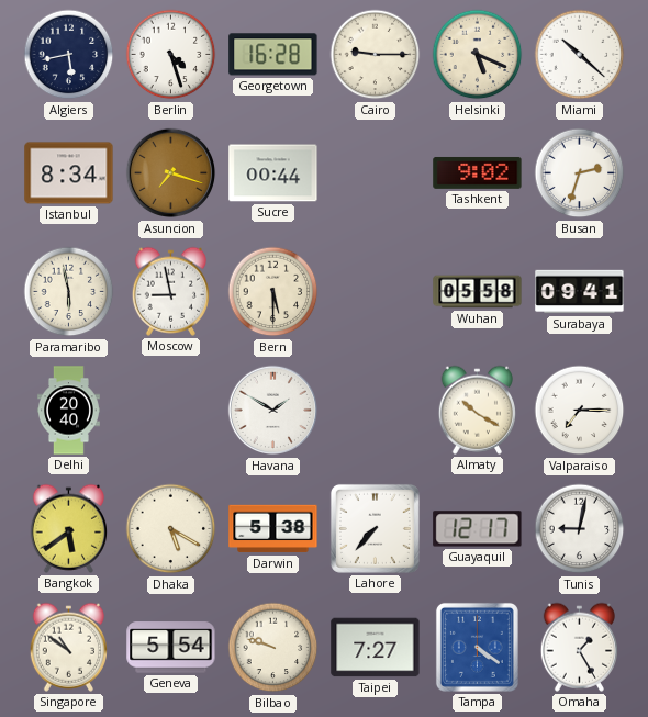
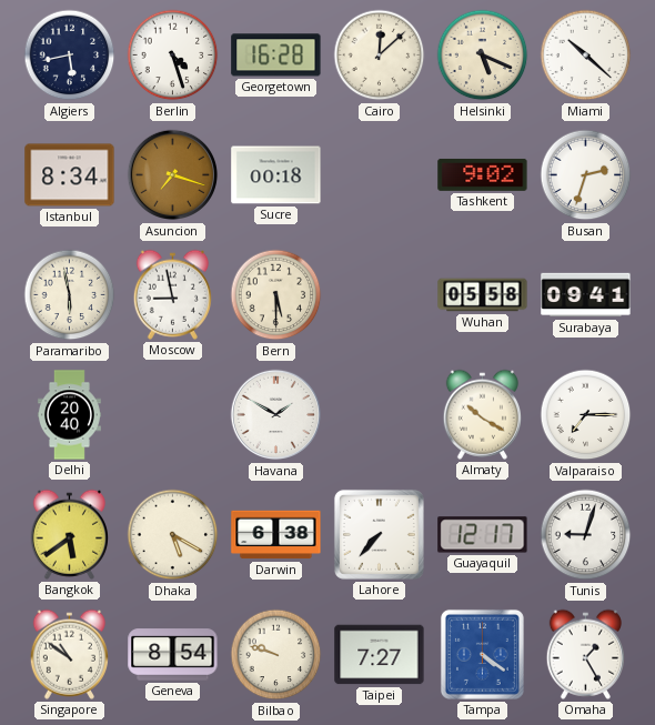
Cairo: 9:15 -> 12:08 (380, 56)
Sucre: 00:44 -> 00:18 (276, 175)
Darwin: 5:38 -> 6:38 (276, 535)
Tunis: 9:02 -> 9:03 (586, 535)
Geneva: 5:54 -> 8:54 (173, 655)
